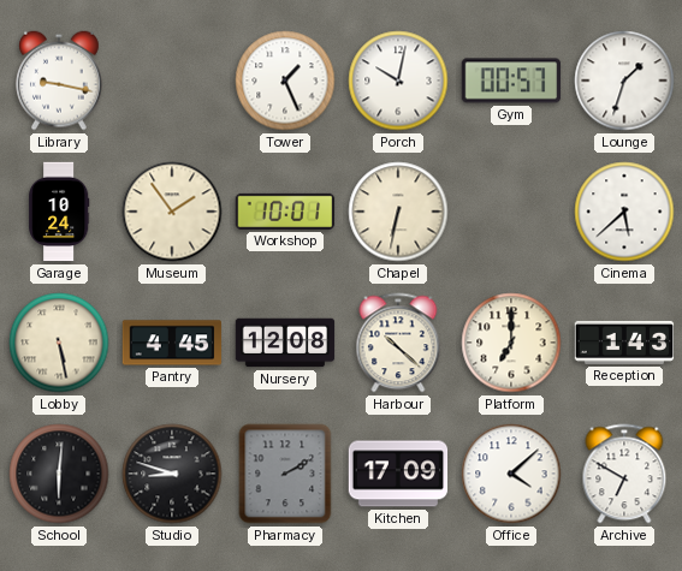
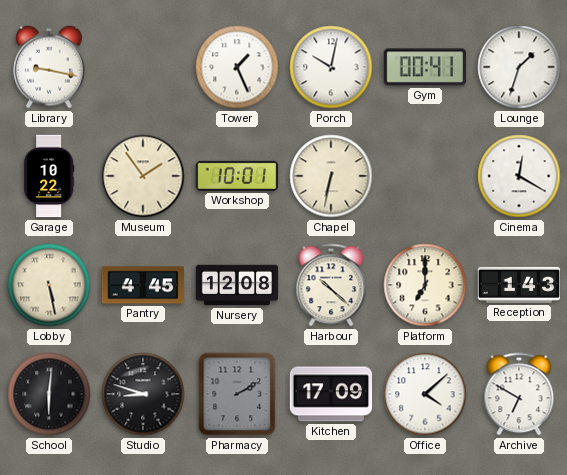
Gym: 00:57 -> 00:41 (425, 67)
Garage: 10:24 -> 10:22 (49, 176)
Cinema: 5:38 -> 12:20 (519, 176)
